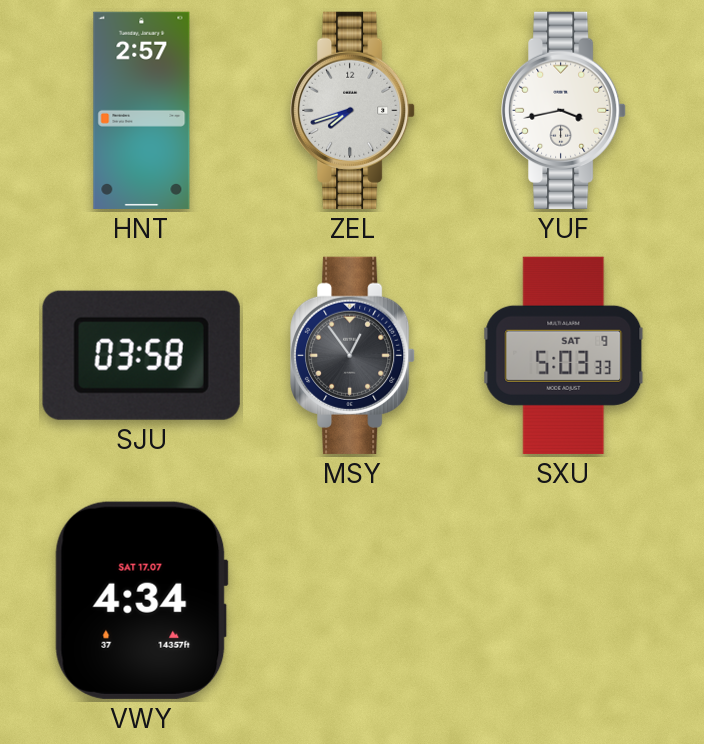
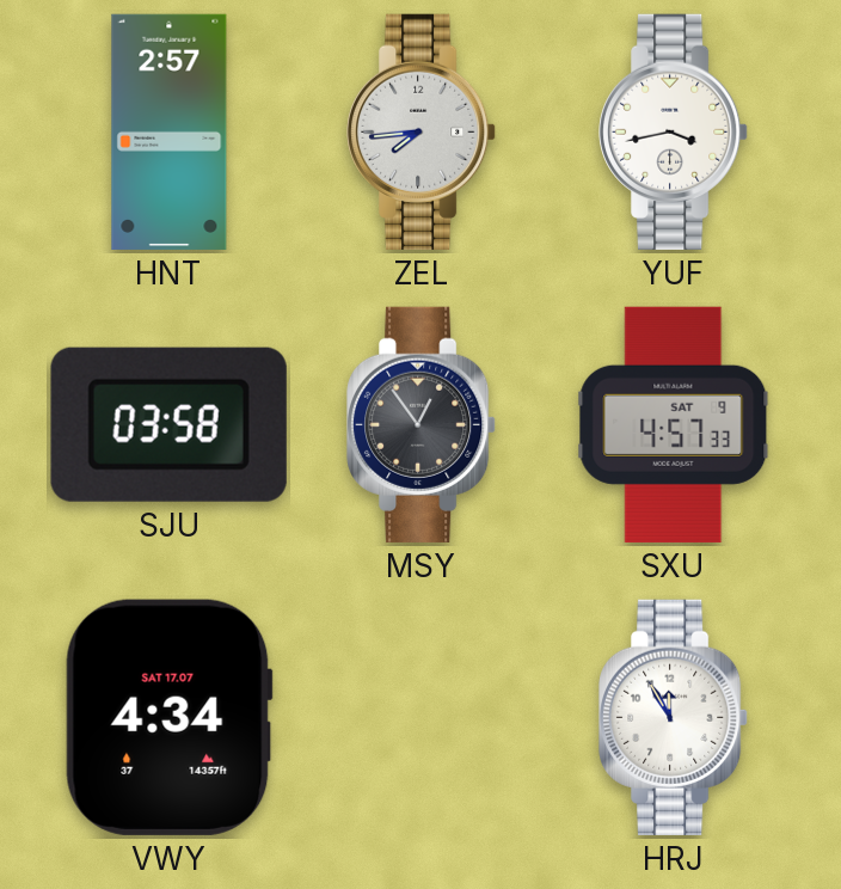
ZEL: 7:42 -> 7:44 (422, 131)
SXU: 5:03 -> 4:57 (674, 424)
HRJ: none -> 11:55 (674, 717)
